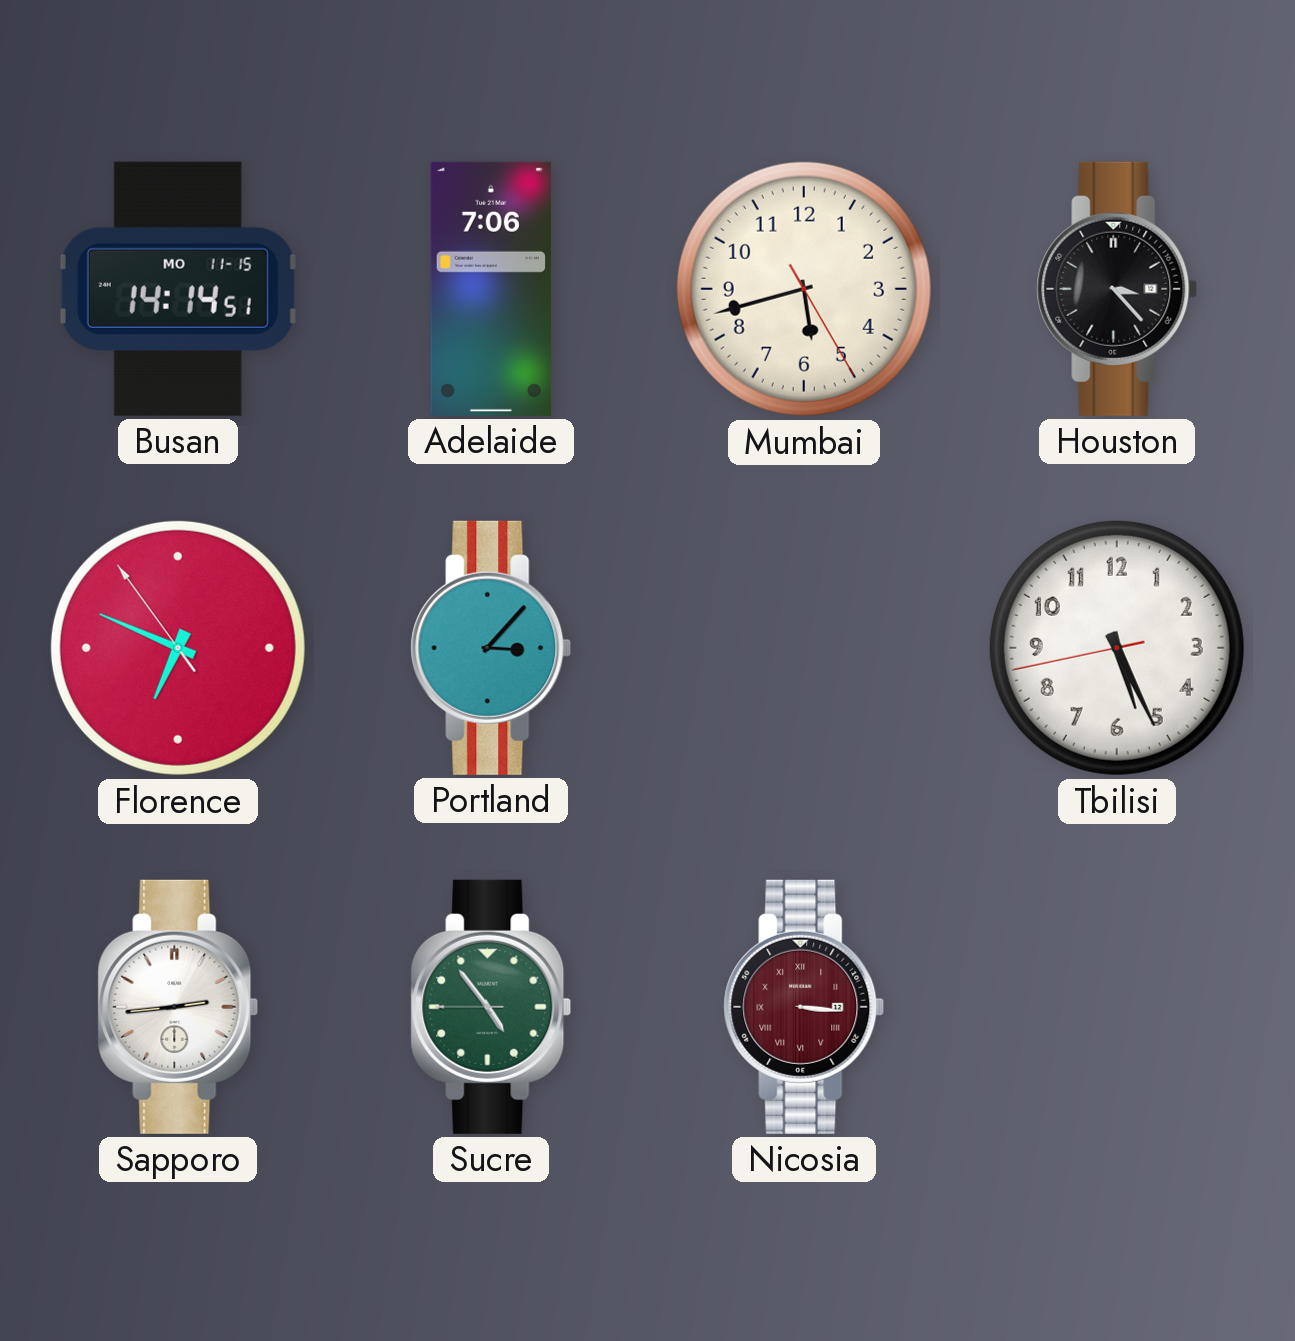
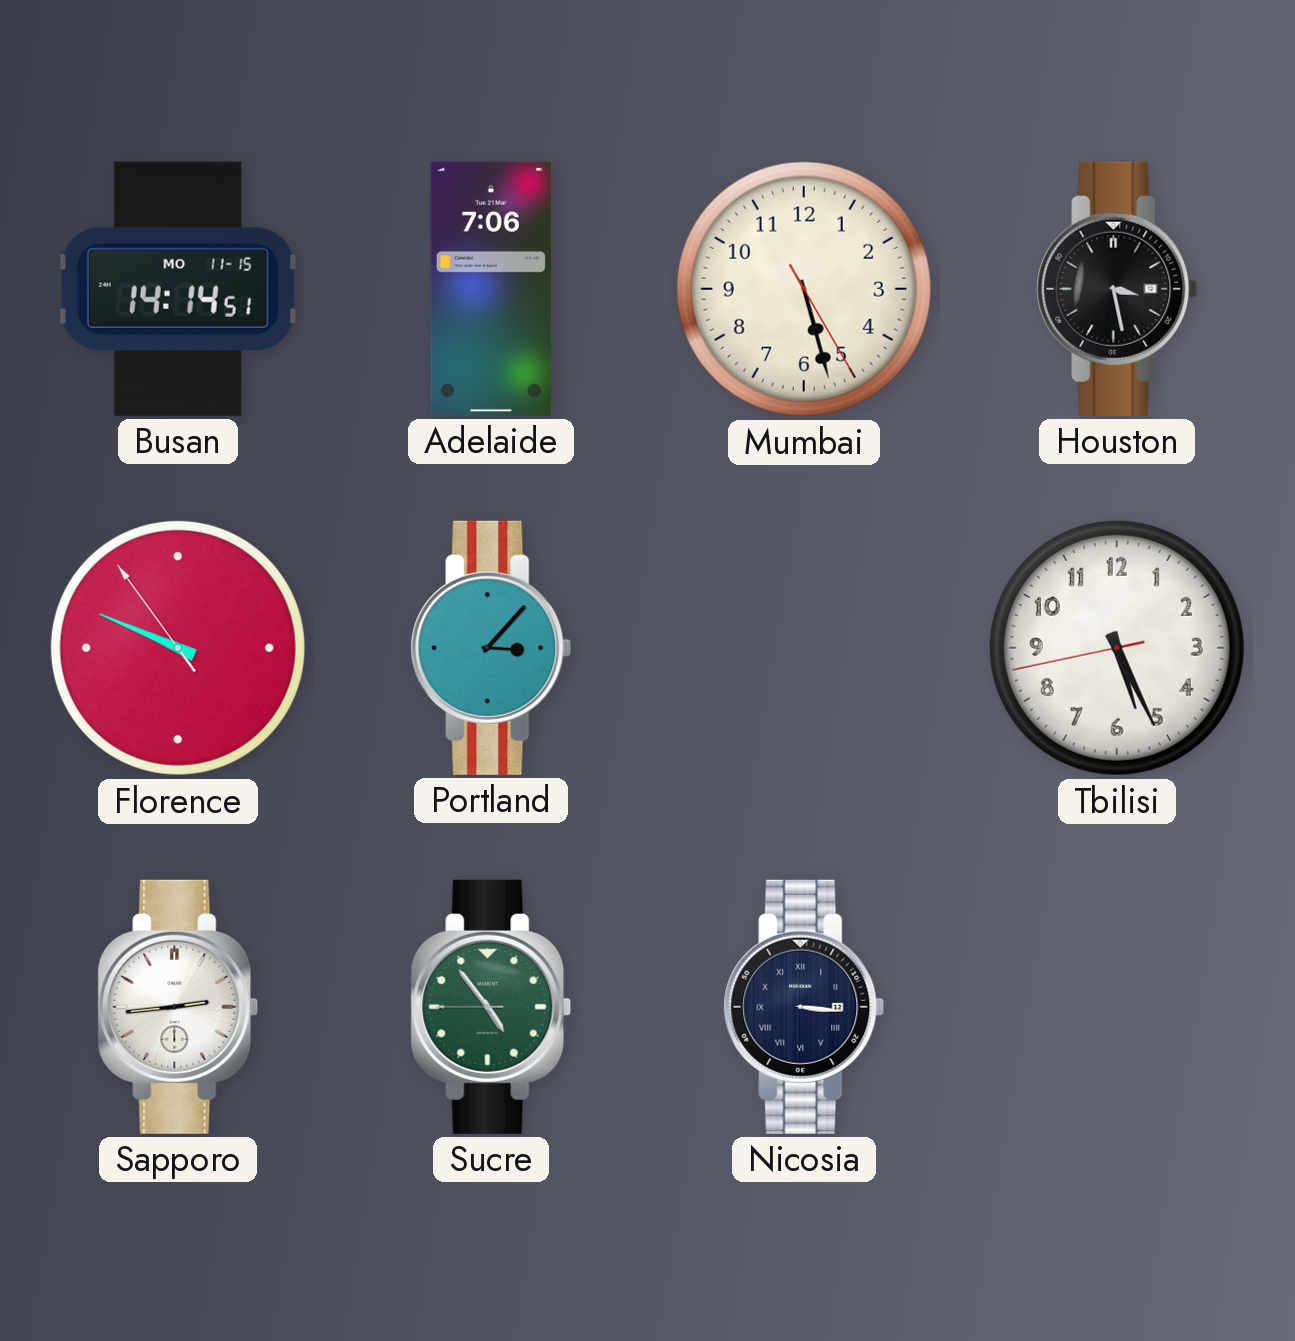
Mumbai: 5:42 -> 5:27 (804, 289)
Houston: 3:23 -> 3:28 (1117, 289)
Florence: 6:48 -> 9:48 (178, 648)
Nicosia dial: burgundy -> navy (804, 1007)
